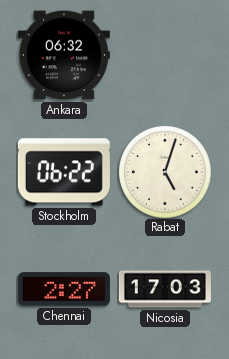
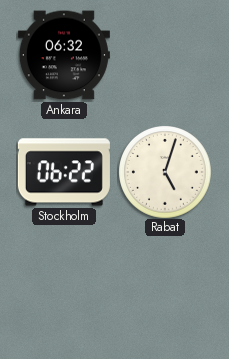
Chennai: 2:27 -> none (64, 289)
Nicosia: 17:03 -> none (165, 289)
